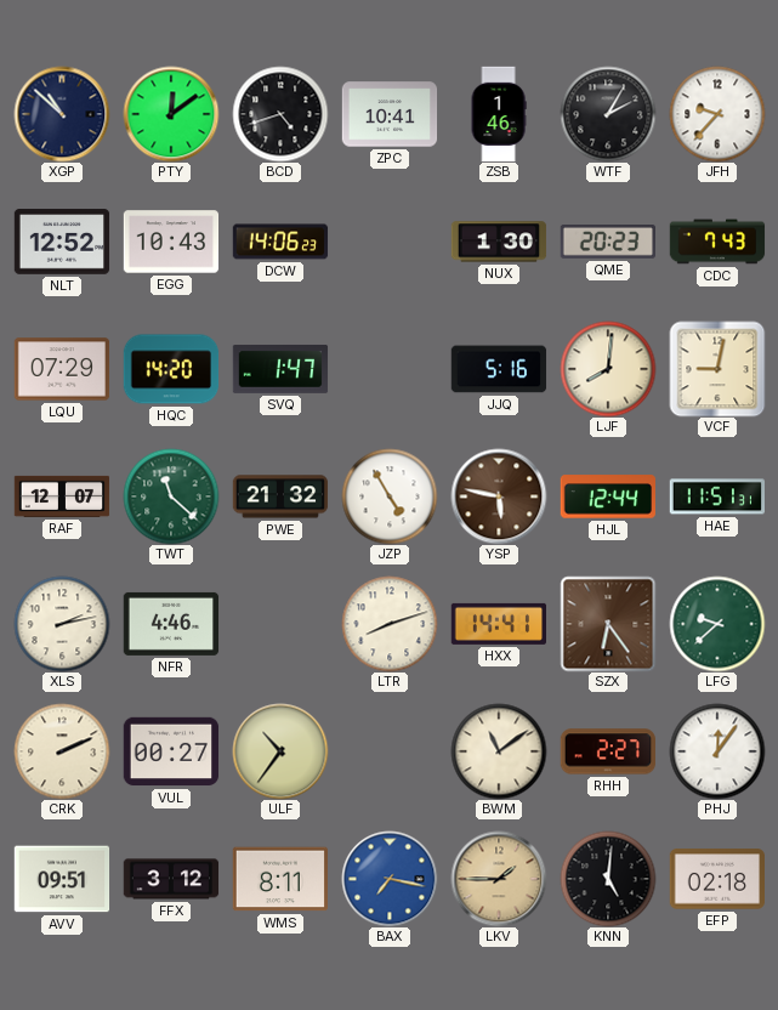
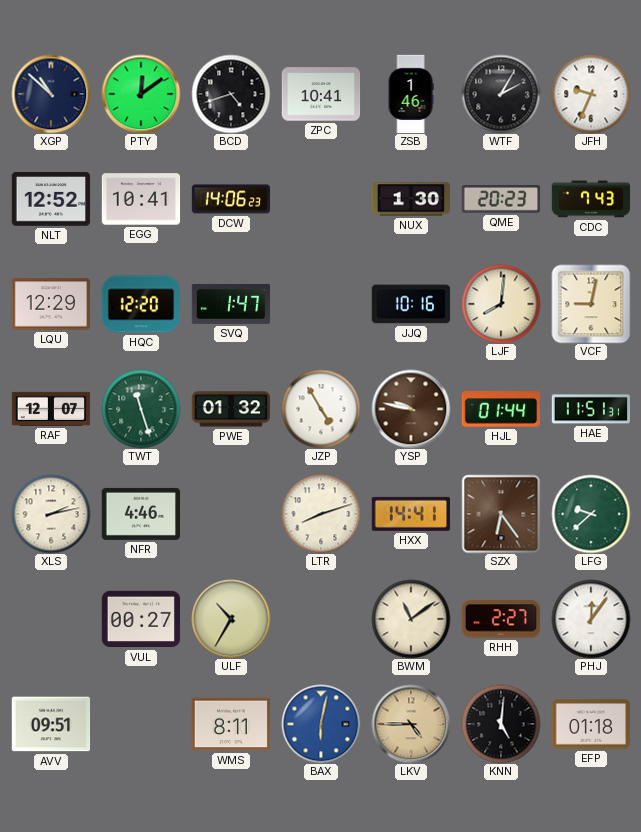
JFH: 9:37 -> 9:34 (591, 94)
EGG: 10:43 -> 10:41 (141, 199)
LQU: 07:29 -> 12:29 (51, 304)
HQC: 14:20 -> 12:20 (141, 304)
JJQ: 5:16 -> 10:16 (411, 304)
TWT: 11:22 -> 11:27 (141, 409)
PWE: 21:32 -> 01:32 (231, 409)
YSP: 5:47 -> 9:47 (411, 409)
HJL: 12:44 -> 01:44 (500, 409)
CRK: 2:11 -> none (62, 751)
ULF: 10:36 -> 10:35 (231, 619)
FFX: 3:12 -> none (171, 879)
BAX: 7:17 -> 6:02 (321, 724)
LKV: 1:45 -> 4:45 (411, 724)
EFP: 02:18 -> 01:18 (590, 724)
